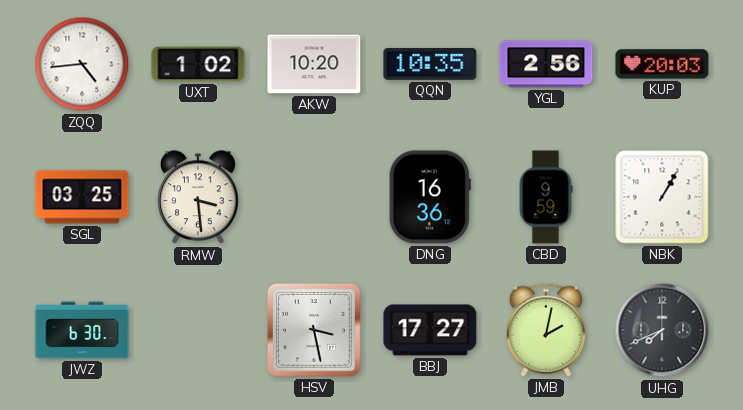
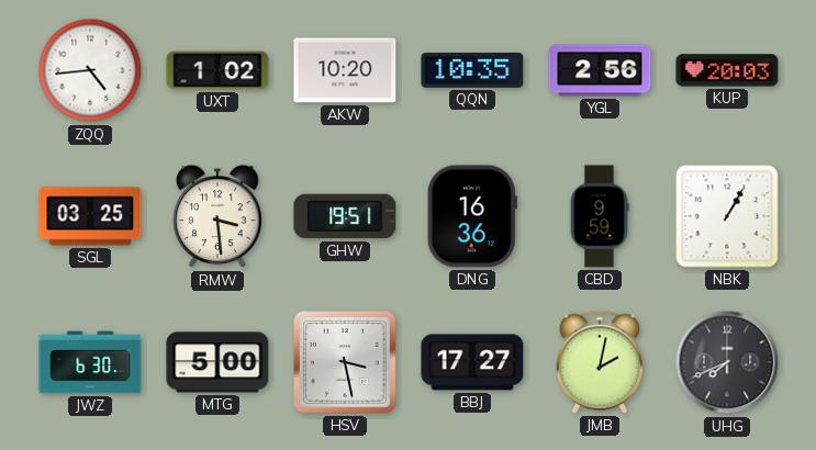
GHW: none -> 19:51 (345, 216)
MTG: none -> 5:00 (217, 362)
